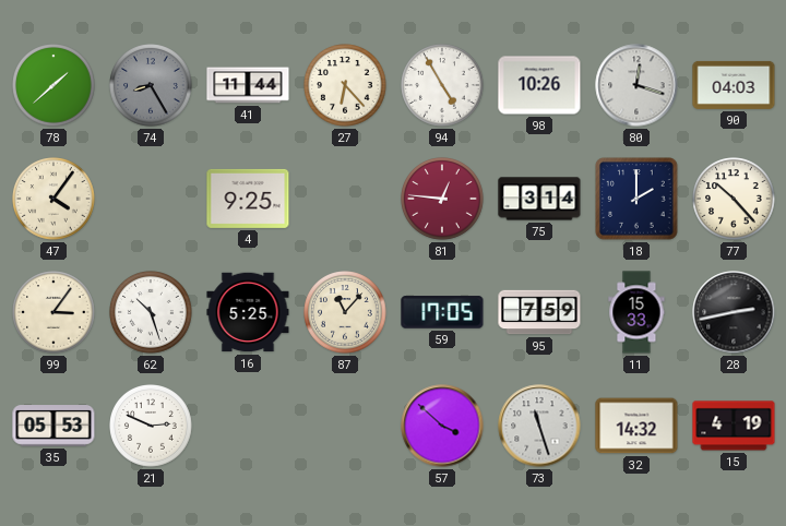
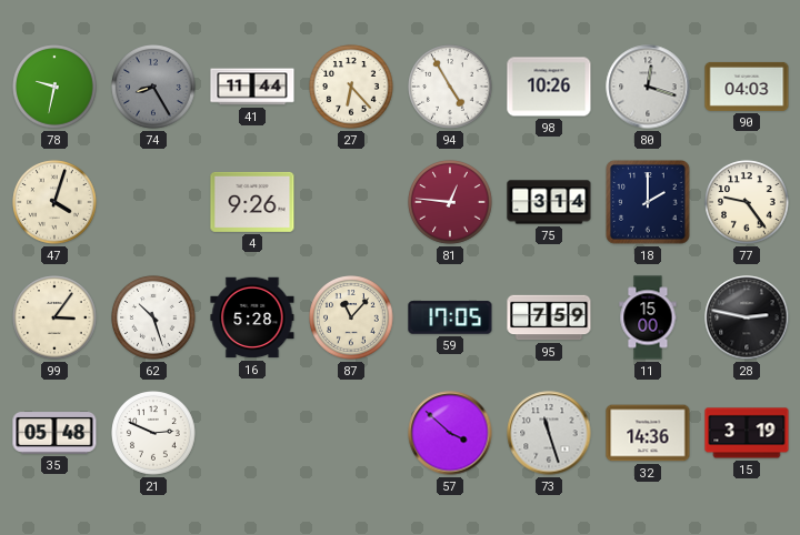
78: 1:38 -> 9:32 (54, 87)
47: 4:06 -> 4:03 (54, 202)
4: 9:25 -> 9:26 (252, 202)
77: 10:23 -> 9:24 (747, 202)
16: 5:25 -> 5:28 (252, 317)
11: 15:33 -> 15:00 (648, 317)
28: 2:43 -> 2:47 (747, 317)
35: 05:53 -> 05:48 (54, 433)
32: 14:32 -> 14:36 (648, 433)
15: 4:19 -> 3:19 (747, 433)
